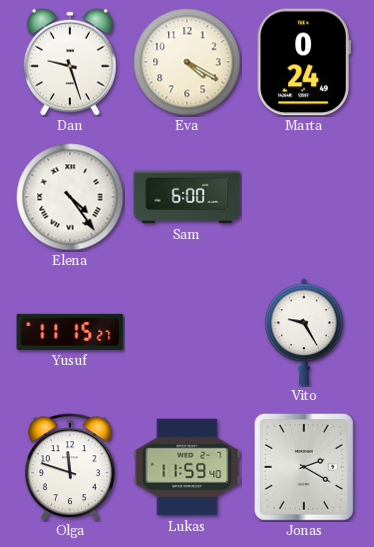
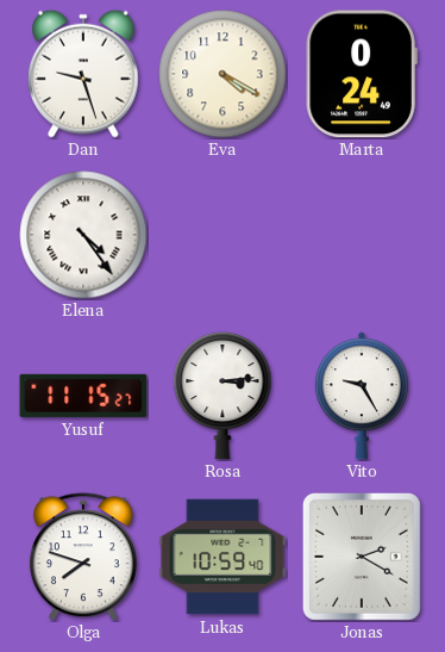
Sam: 6:00 -> none (187, 197)
Rosa: none -> 3:14 (223, 396)
Olga: 11:48 -> 7:48 (83, 557)
Lukas: 11:59 -> 10:59 (223, 557)
